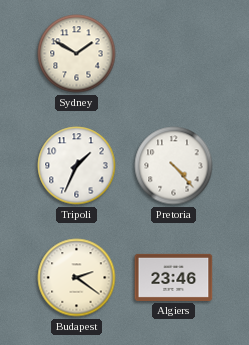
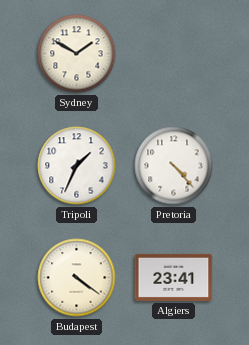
Budapest: 2:21 -> 4:21 (77, 278)
Algiers: 23:46 -> 23:41 (174, 277)
